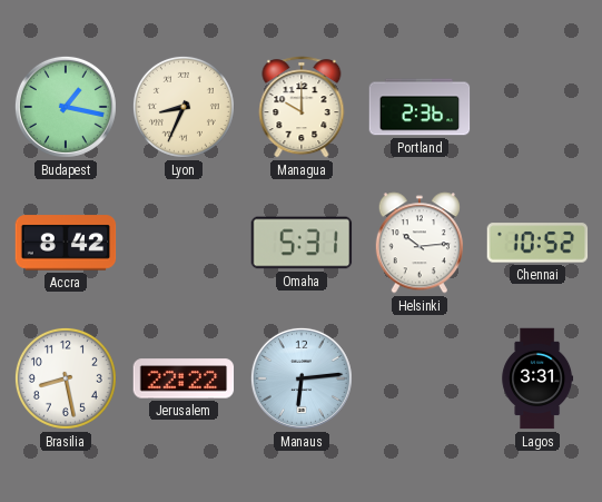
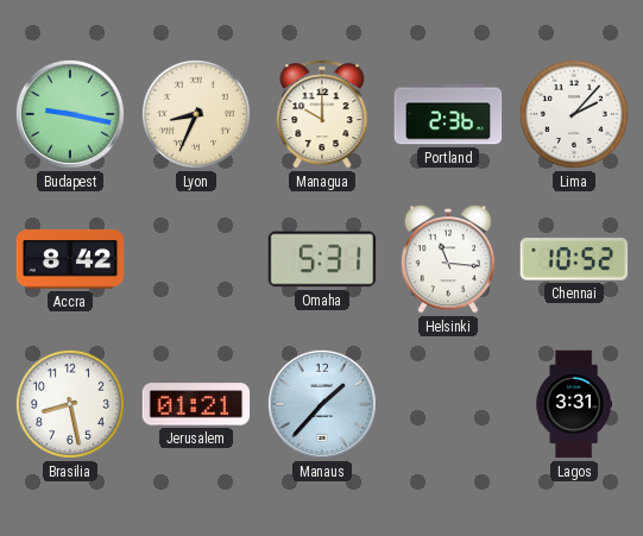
Budapest: 1:17 -> 9:17 (70, 114)
Lima: none -> 2:07 (574, 114)
Helsinki: 10:14 -> 11:16 (448, 259)
Jerusalem: 22:22 -> 01:21 (196, 404)
Manaus: 6:14 -> 1:37 (322, 404)
